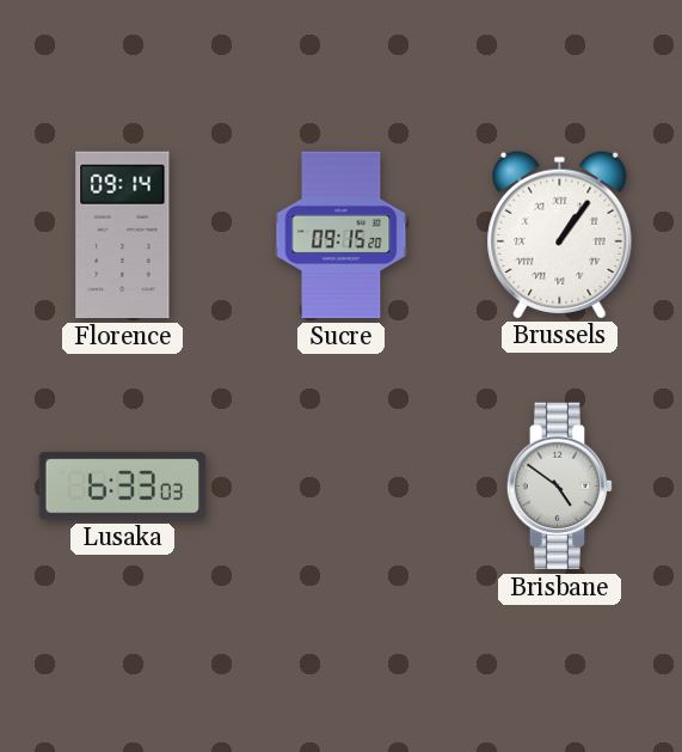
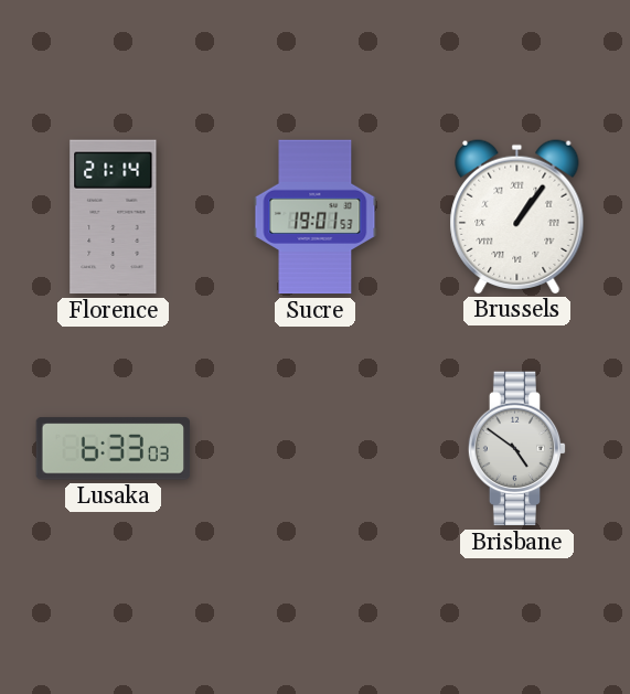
Florence: 09:14 -> 21:14 (114, 217)
Sucre: 09:15 -> 19:01 (316, 217)
